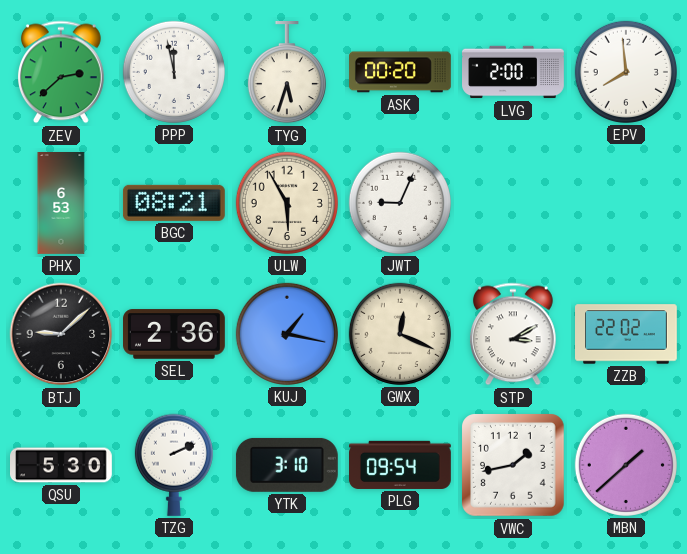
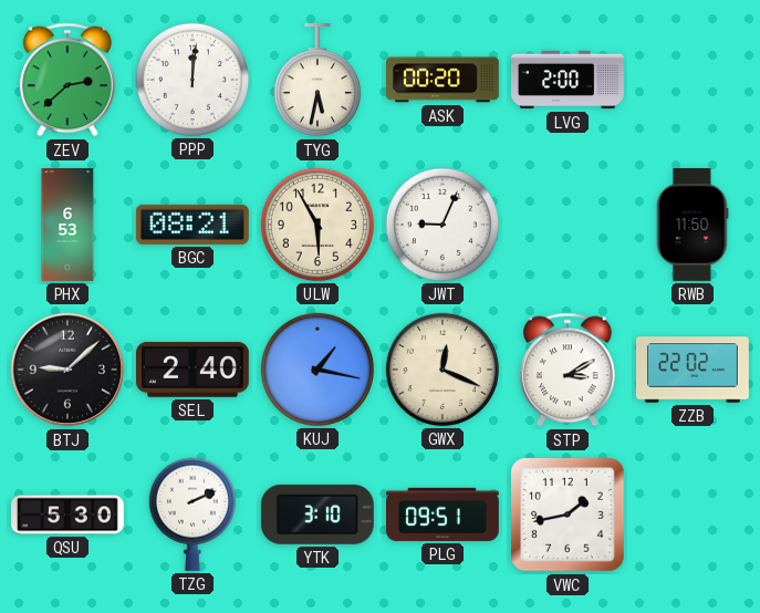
PPP: 11:58 -> 12:01 (192, 80)
TYG: 5:33 -> 5:32 (317, 81)
EPV: 7:59 -> none (626, 72)
RWB: none -> 11:50 (693, 226)
SEL: 2:36 -> 2:40 (194, 370)
PLG: 09:54 -> 09:51 (444, 515)
MBN: 1:38 -> none (626, 465)
